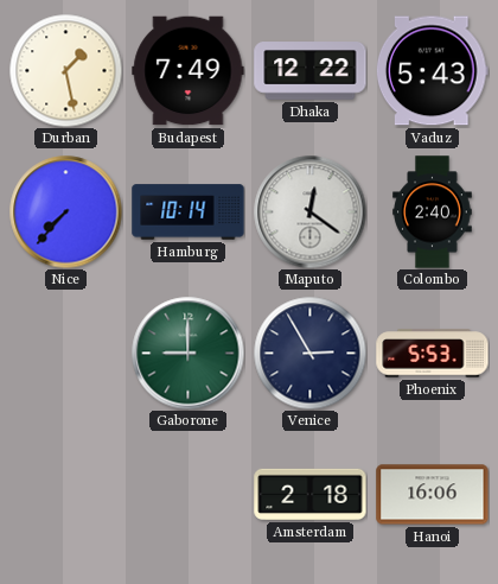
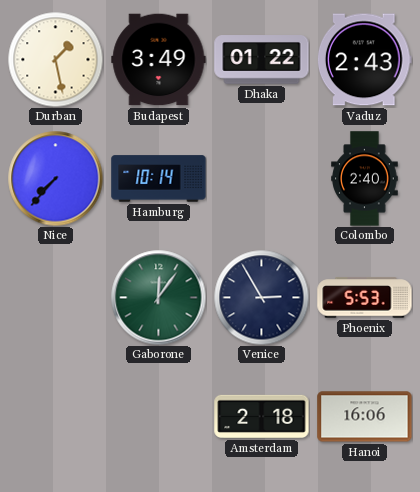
Budapest: 7:49 -> 3:49 (159, 60)
Dhaka: 12:22 -> 01:22 (262, 60)
Vaduz: 5:43 -> 2:43 (364, 60)
Maputo: 12:21 -> none (309, 211)
Gaborone: 9:00 -> 12:06 (158, 297)
